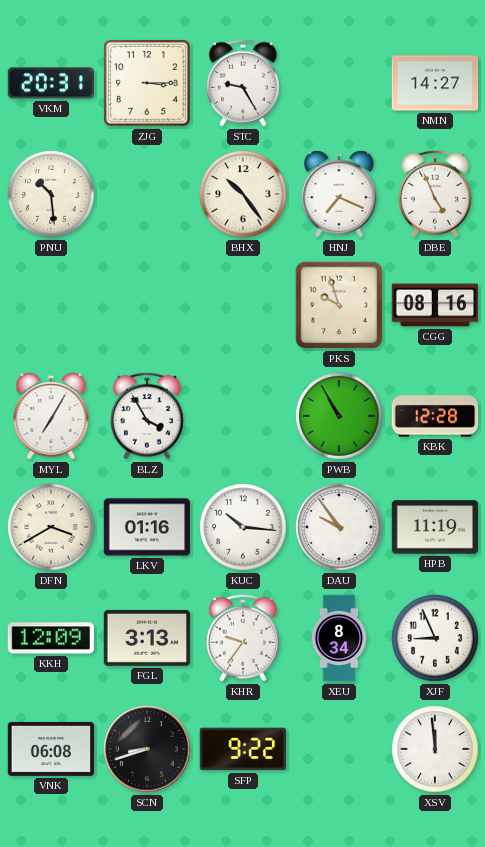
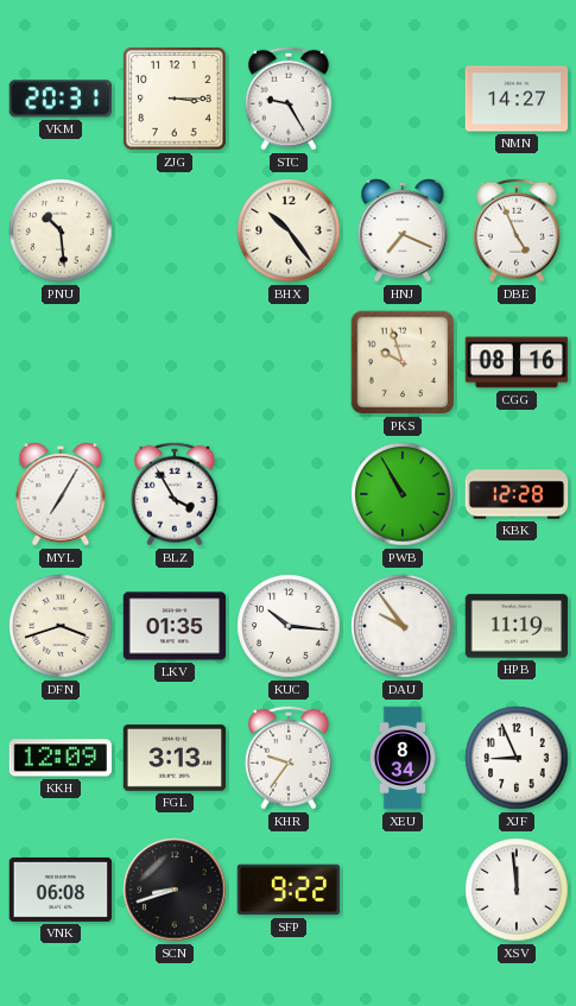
DFN: 3:40 -> 3:42 (61, 626)
LKV: 01:16 -> 01:35 (175, 626)
